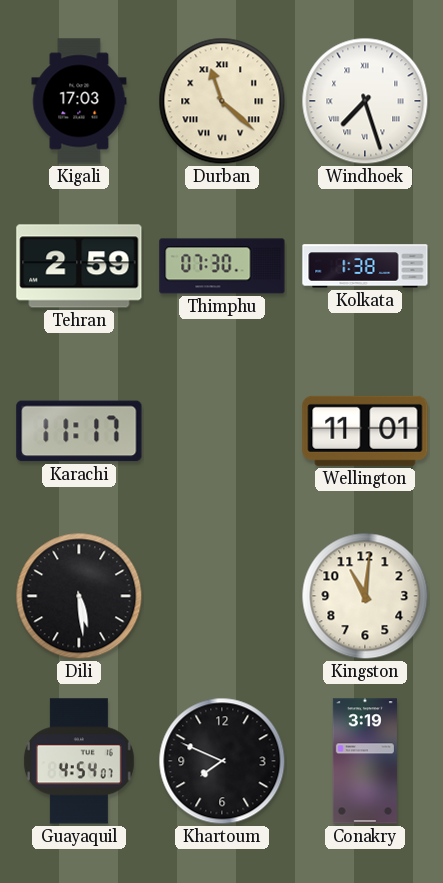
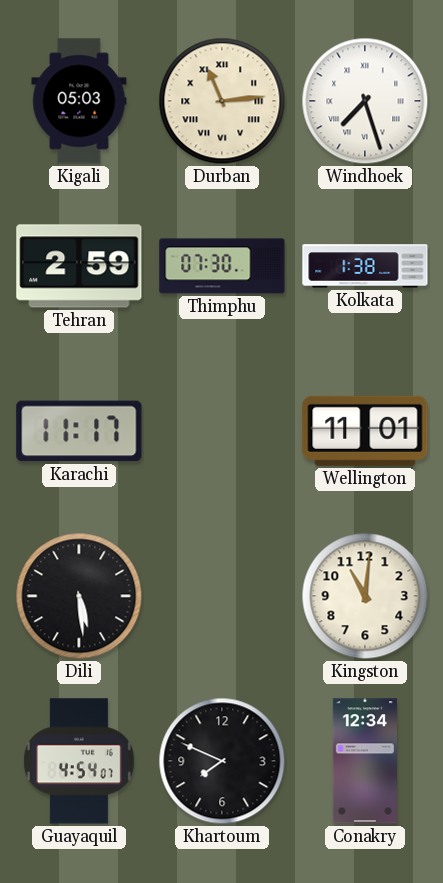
Kigali: 17:03 -> 05:03 (79, 101)
Durban: 11:22 -> 11:14 (222, 101)
Conakry: 3:19 -> 12:34 (365, 761)
